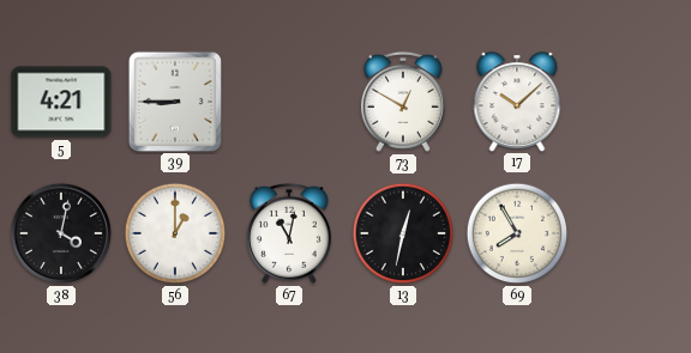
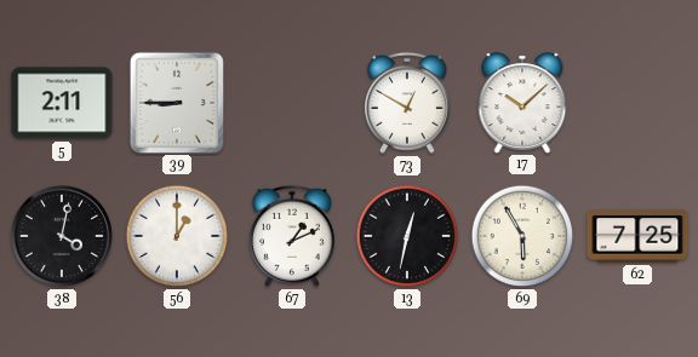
5: 4:21 -> 2:11 (62, 103)
67: 11:02 -> 1:11 (292, 236)
69: 7:55 -> 5:55 (522, 236)
62: none -> 7:25 (637, 236)
